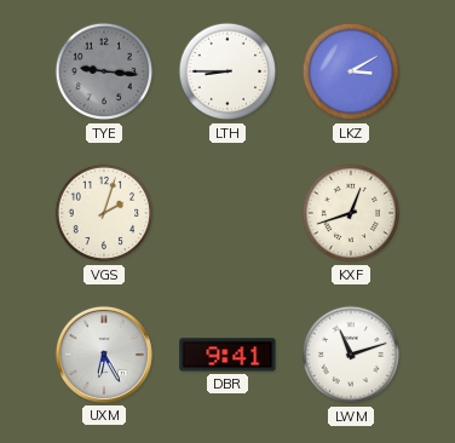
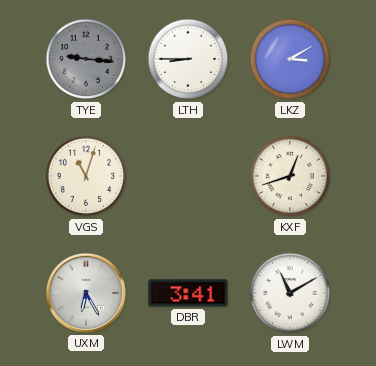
VGS: 2:03 -> 11:03 (86, 176)
DBR: 9:41 -> 3:41 (188, 293)
LWM: 11:12 -> 11:10 (290, 293)
